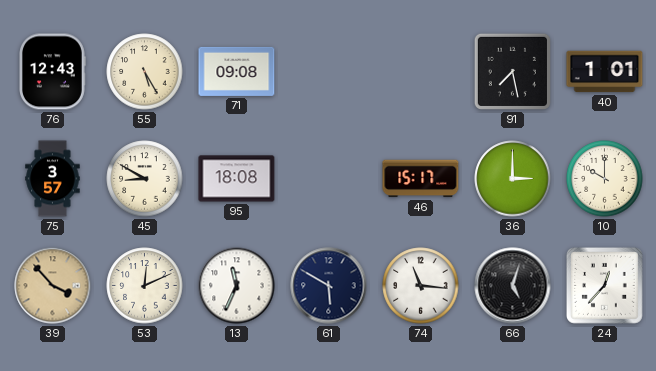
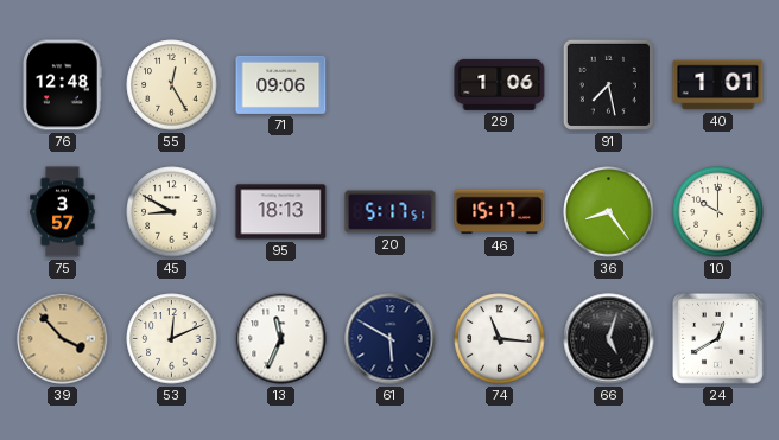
76: 12:43 -> 12:48 (63, 85)
55: 5:25 -> 12:25 (172, 85)
71: 09:08 -> 09:06 (281, 84)
29: none -> 1:06 (500, 84)
95: 18:08 -> 18:13 (281, 212)
20: none -> 5:17 (391, 212)
36: 3:00 -> 8:24 (609, 212)
24: 12:37 -> 12:40 (718, 339)
